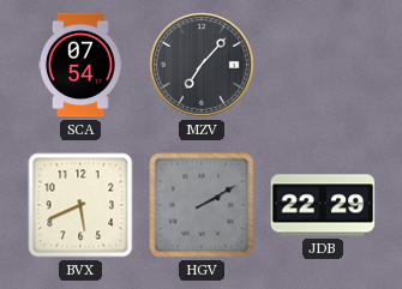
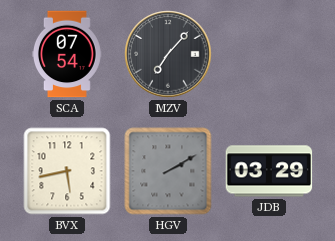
BVX: 5:41 -> 5:43 (67, 171)
JDB: 22:29 -> 03:29 (269, 171)
